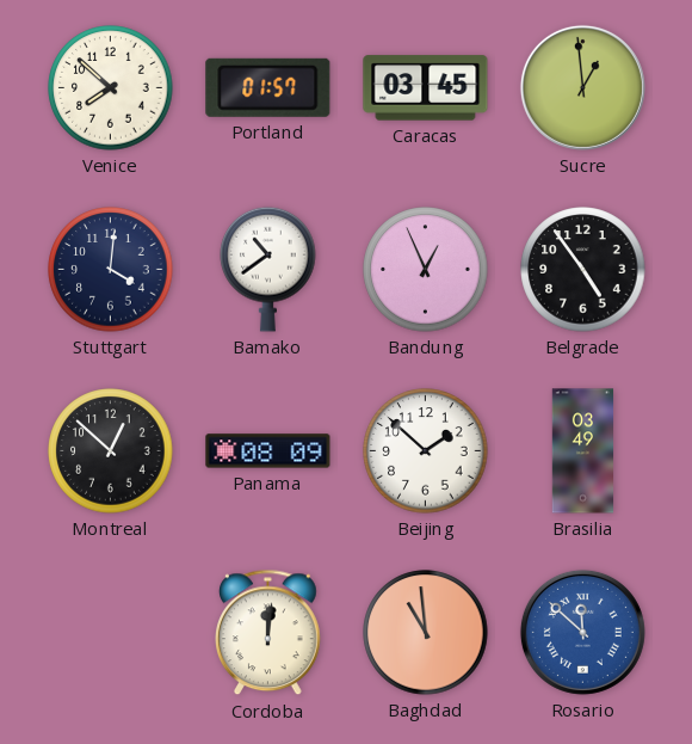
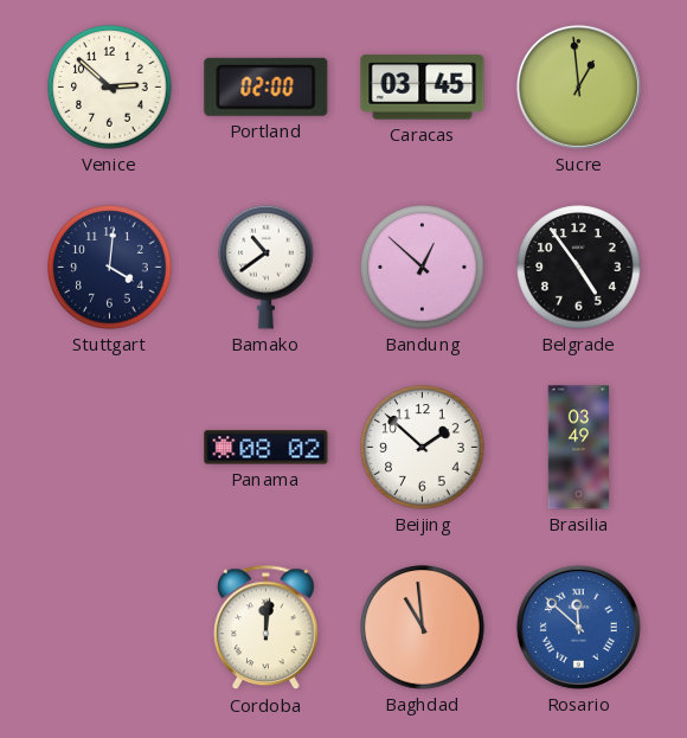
Venice: 7:52 -> 2:52 (110, 88)
Portland: 01:57 -> 02:00 (267, 86)
Bandung: 12:56 -> 12:52 (423, 268)
Montreal: 12:52 -> none (111, 451)
Panama: 08:09 -> 08:02 (267, 448)
